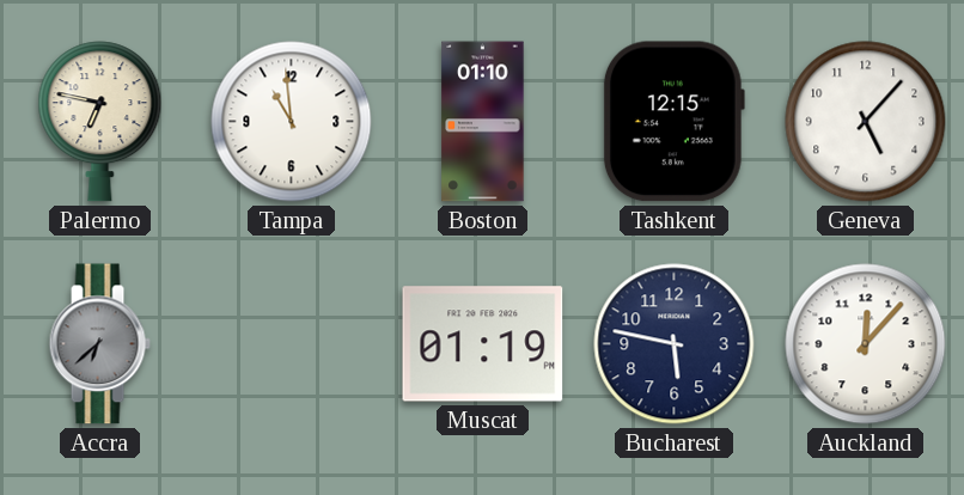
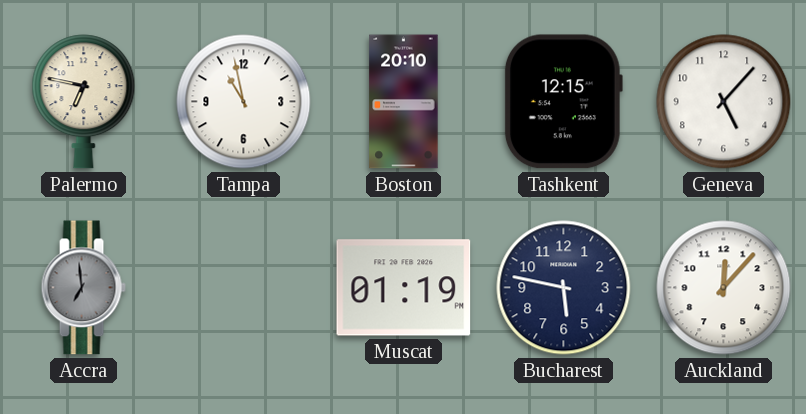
Tampa: 10:59 -> 10:58 (244, 102)
Boston: 01:10 -> 20:10 (404, 102)
Accra: 6:38 -> 6:59 (83, 288)
